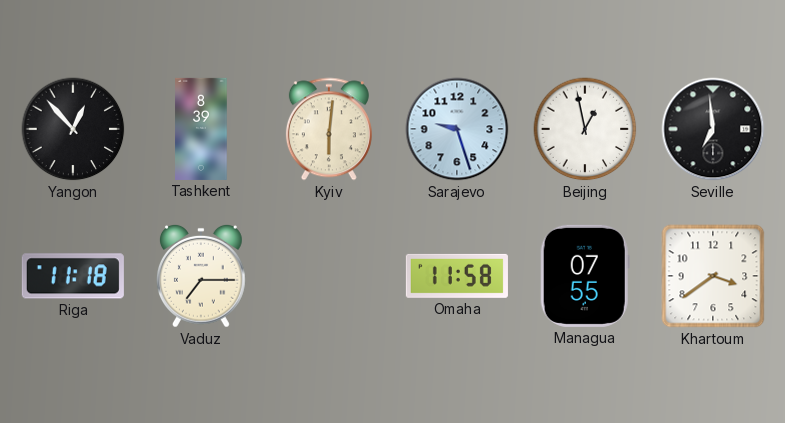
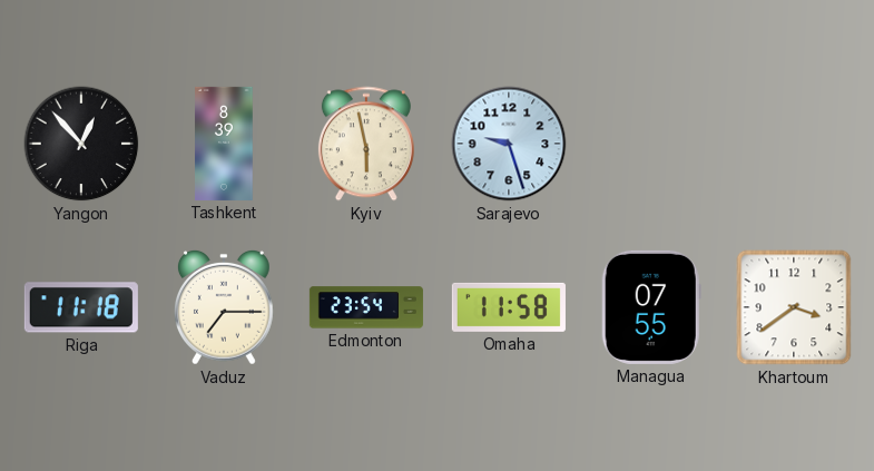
Kyiv: 6:01 -> 5:58 (366, 144)
Beijing: 12:58 -> none (585, 129)
Seville: 6:59 -> none (713, 129)
Edmonton: none -> 23:54 (366, 307)
